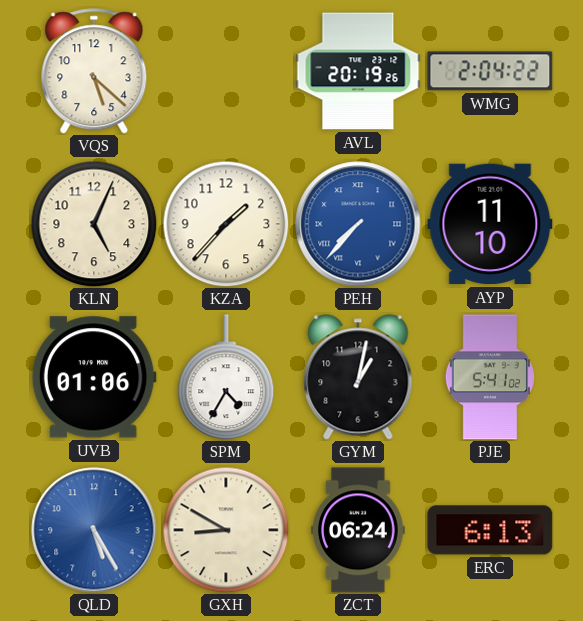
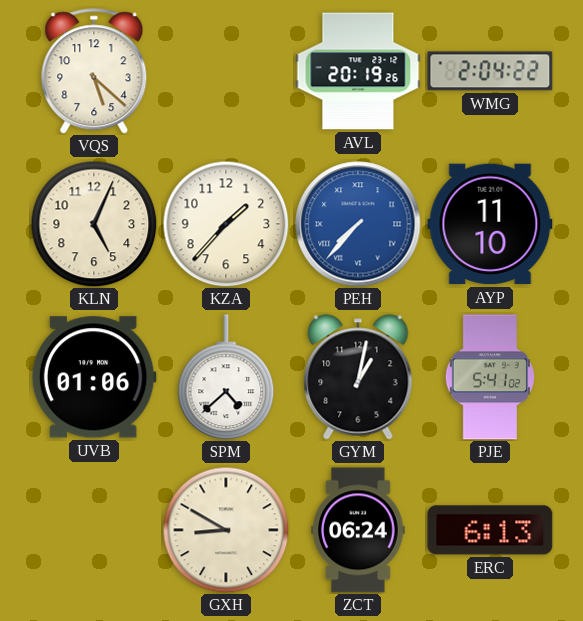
SPM: 4:35 -> 4:38 (226, 377)
QLD: 5:25 -> none (94, 530)
